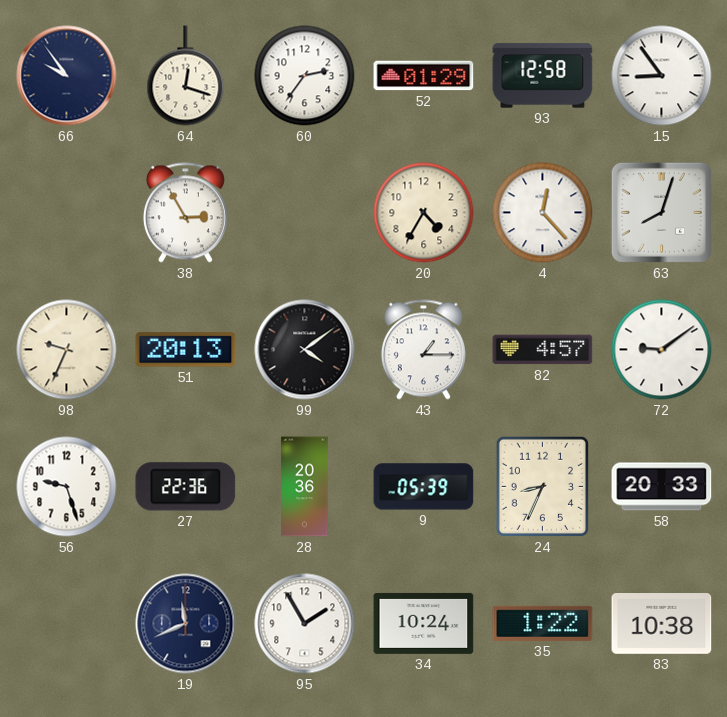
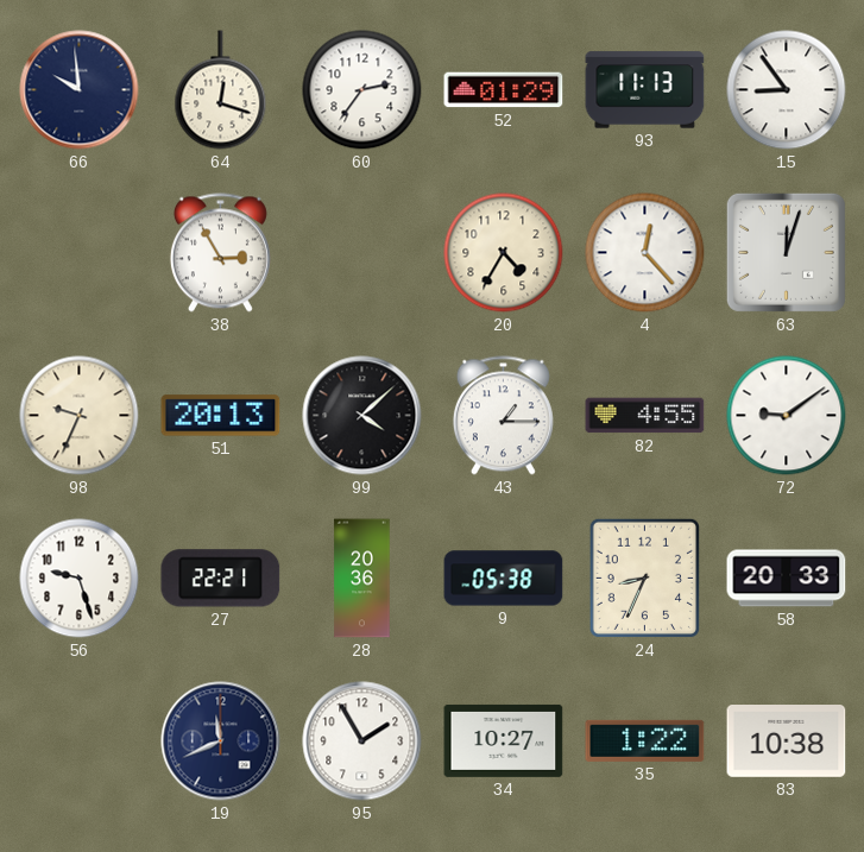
66: 9:54 -> 9:59 (80, 90)
93: 12:58 -> 11:13 (645, 90)
63: 8:03 -> 12:03 (786, 252)
99: 4:09 -> 4:08 (362, 416)
82: 4:57 -> 4:55 (645, 416)
27: 22:36 -> 22:21 (221, 579)
9: 05:39 -> 05:38 (504, 579)
34: 10:24 -> 10:27 (504, 740)
